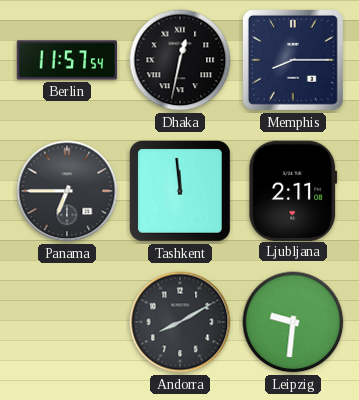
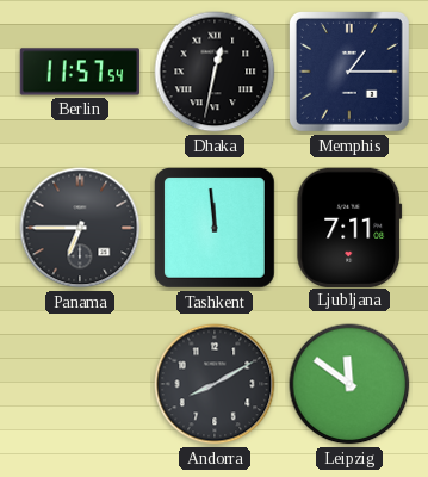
Memphis: 8:15 -> 1:15 (349, 72)
Ljubljana: 2:11 -> 7:11 (349, 227)
Leipzig: 9:31 -> 11:51 (349, 384)
